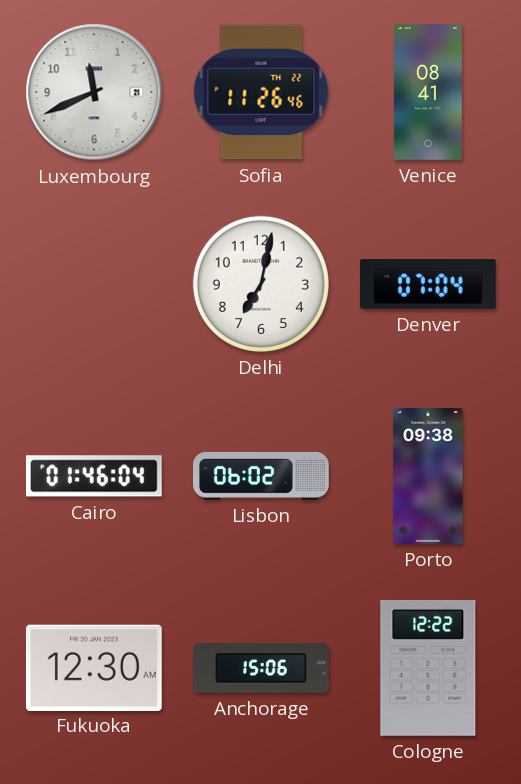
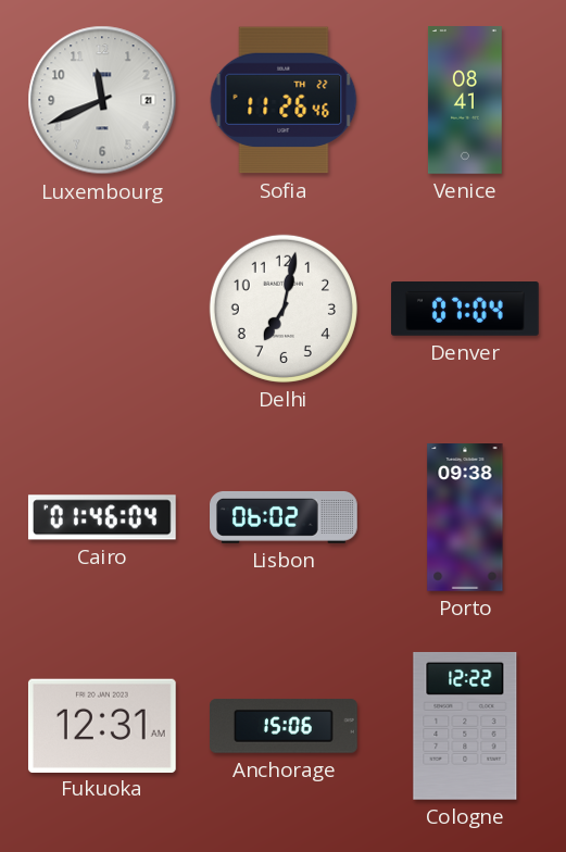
Fukuoka: 12:30 -> 12:31 (102, 725)
